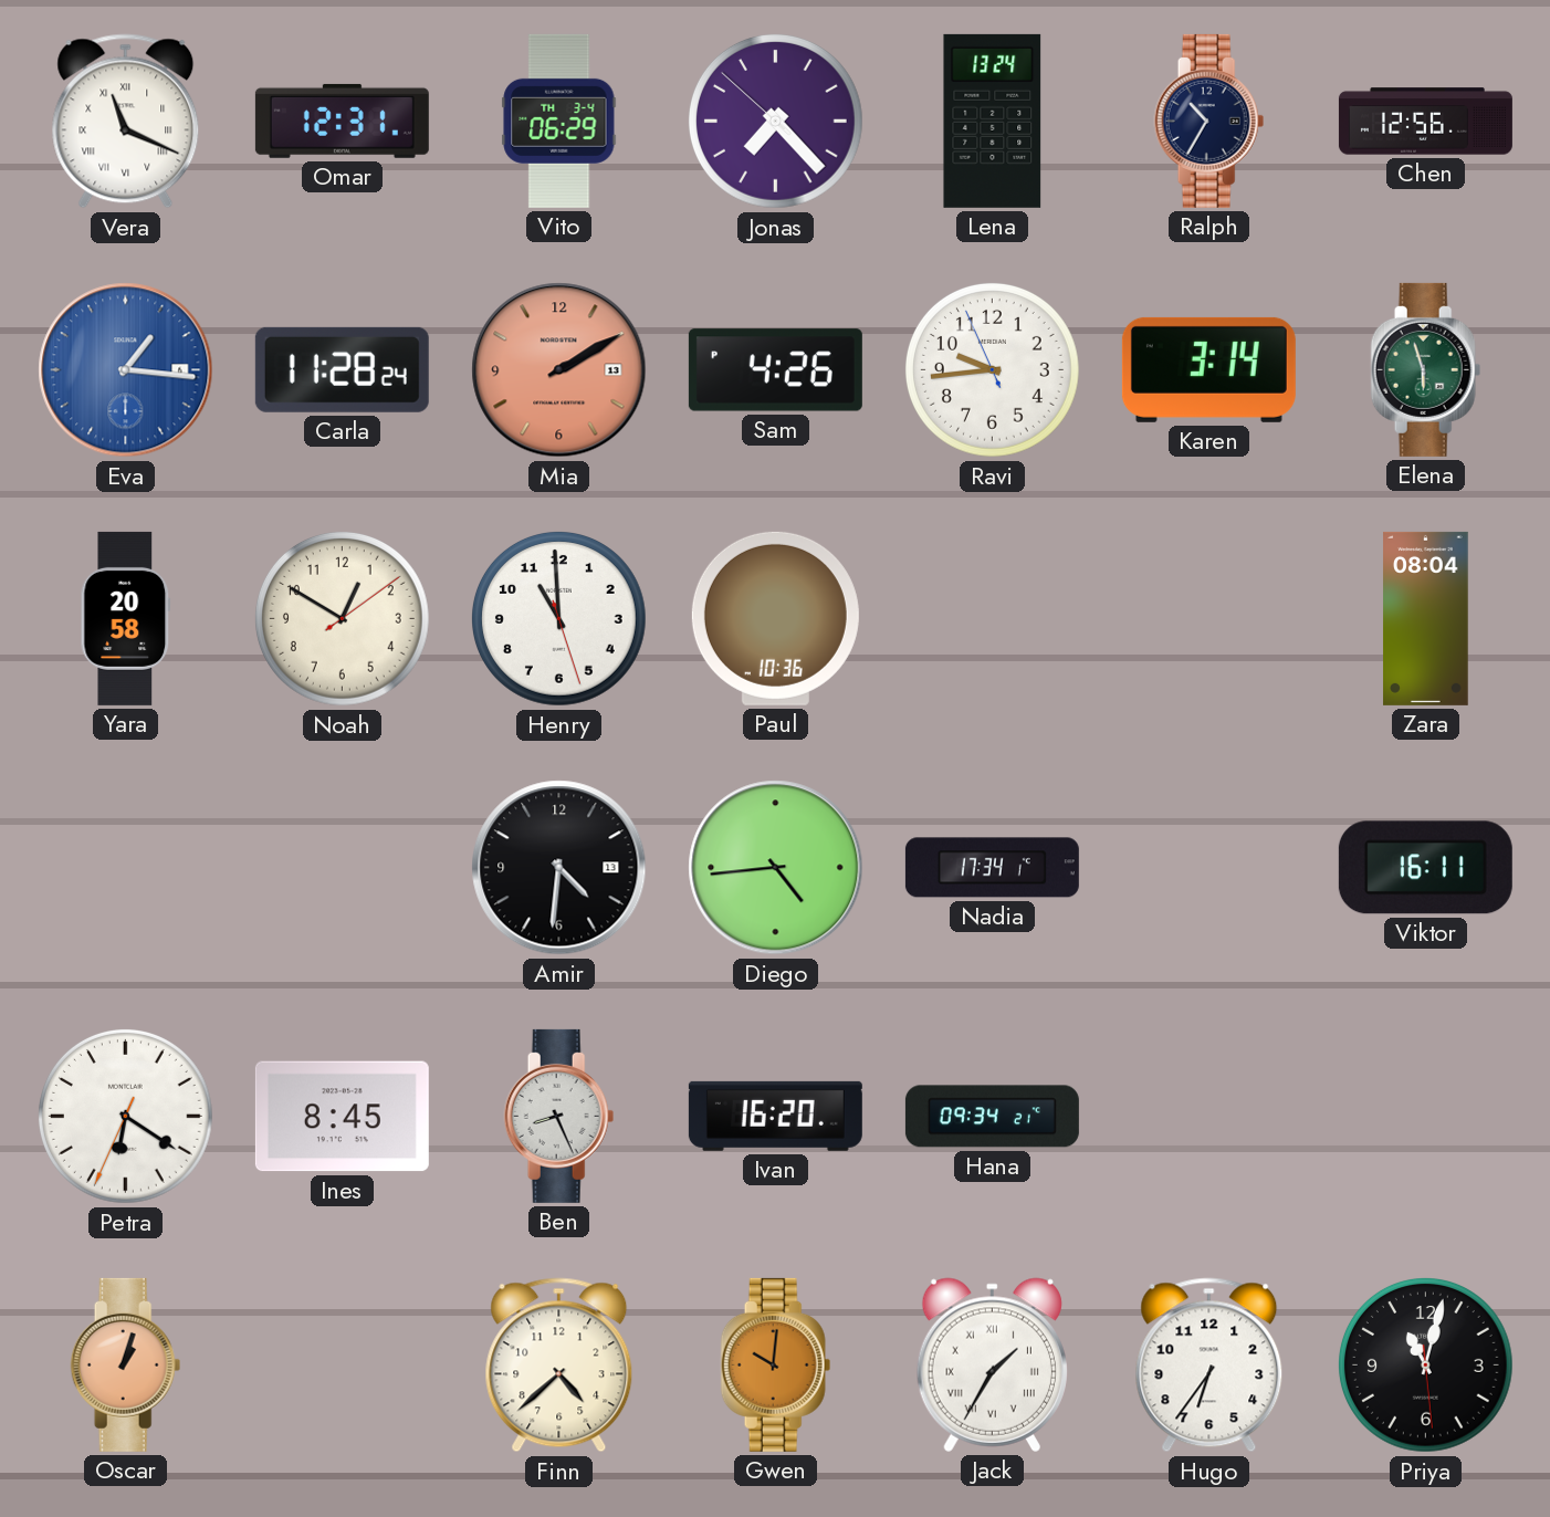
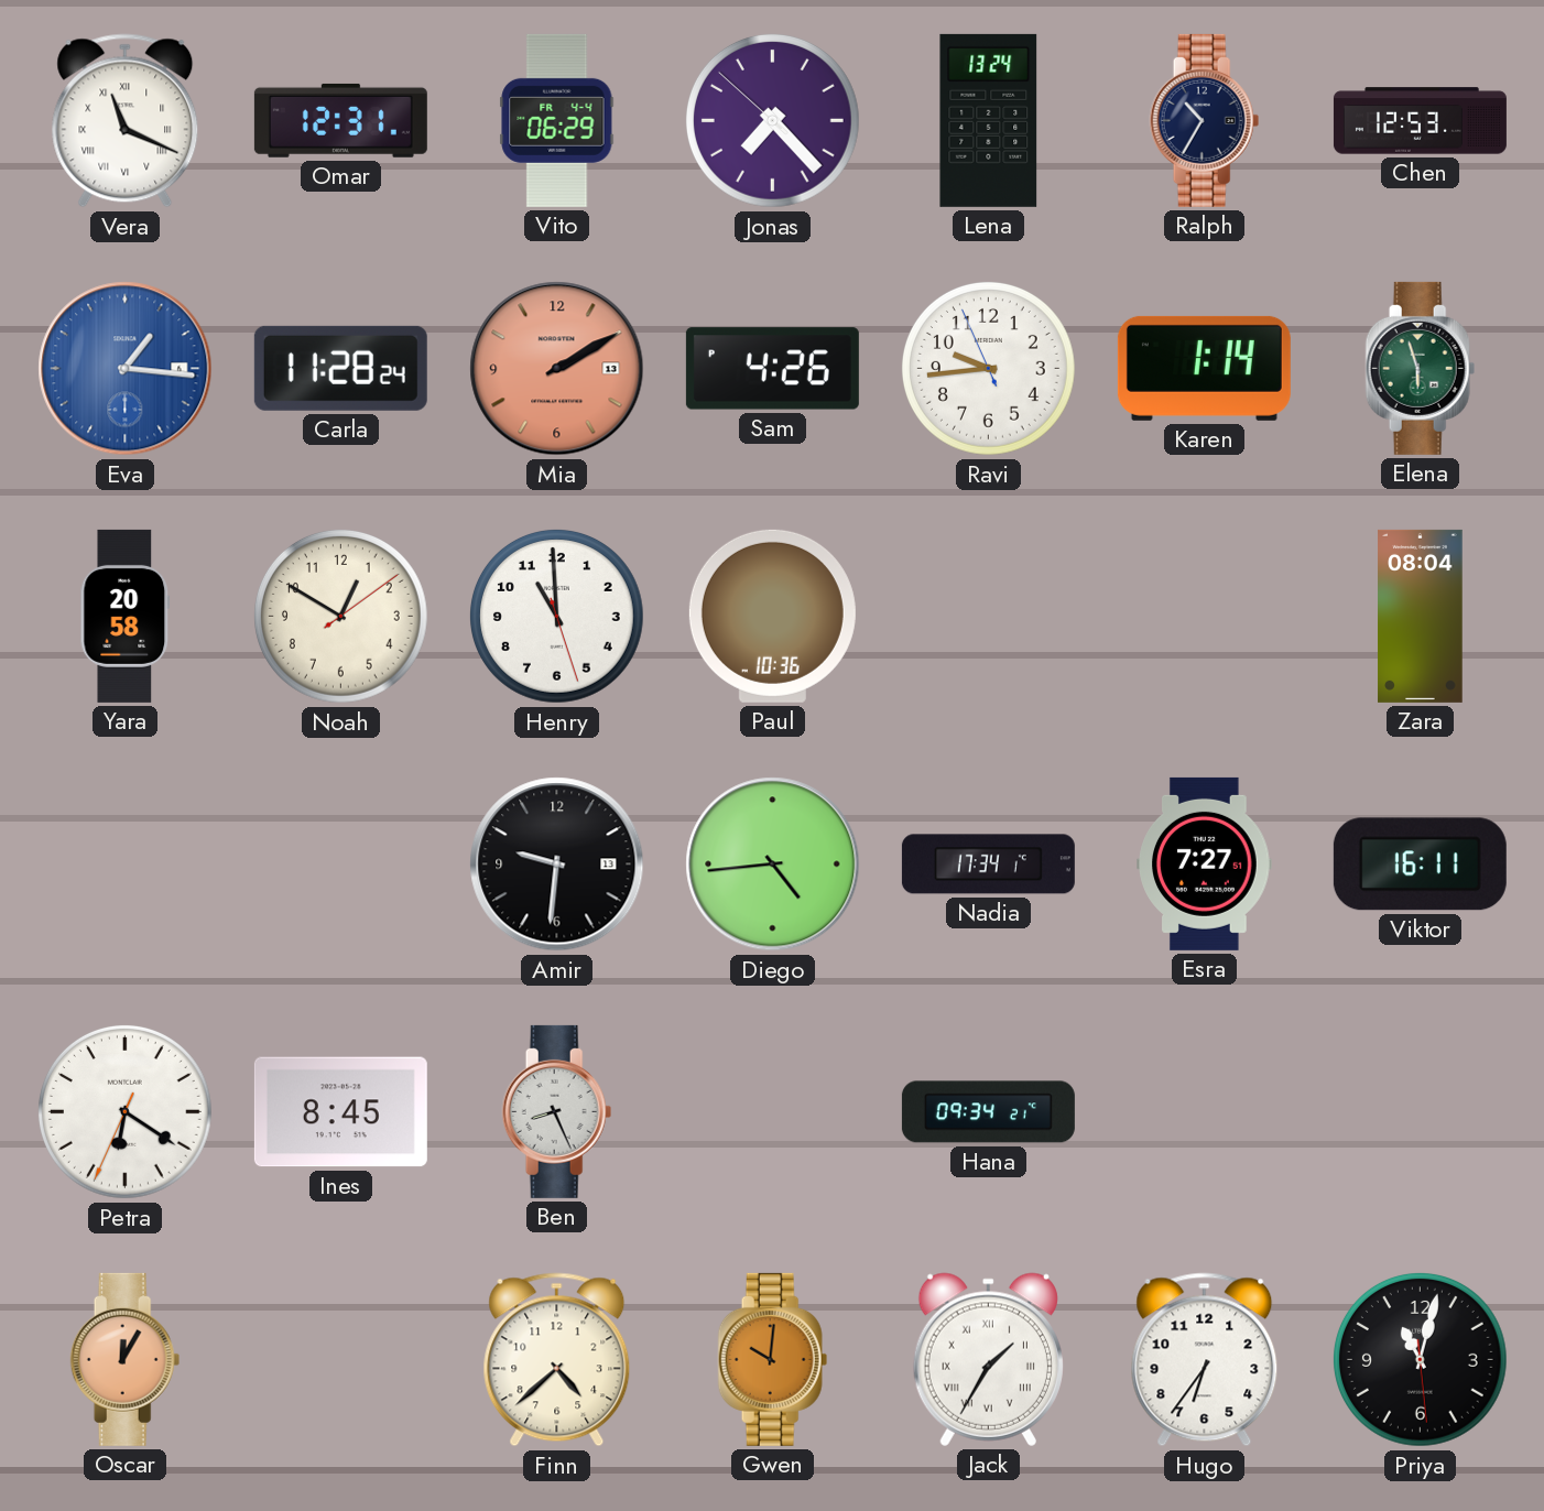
Vito date: TH 3-4 -> FR 4-4 (557, 120)
Chen: 12:56 -> 12:53 (1420, 121)
Karen: 3:14 -> 1:14 (1204, 368)
Amir: 4:31 -> 9:31 (557, 865)
Esra: none -> 7:27 (1205, 863)
Ivan: 16:20 -> none (775, 1116)
Oscar: 1:03 -> 12:05 (126, 1359)
